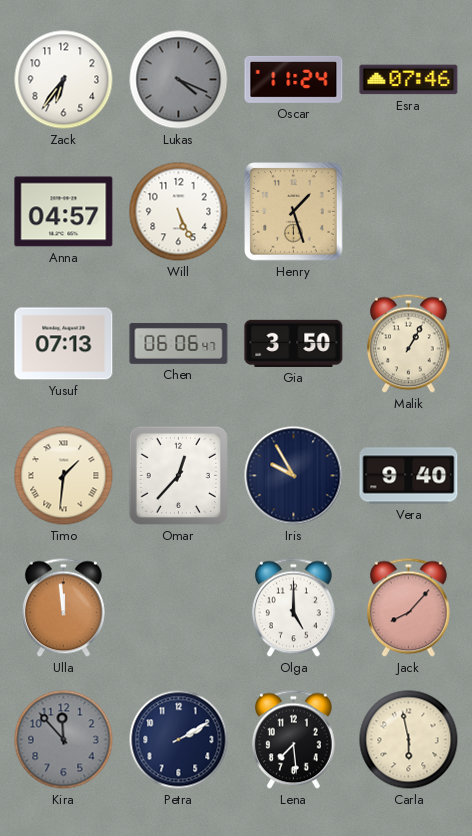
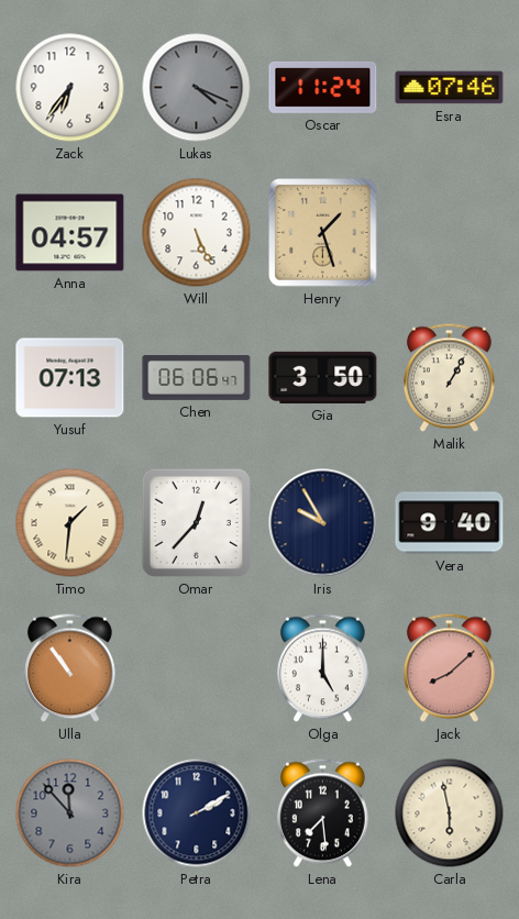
Ulla: 11:59 -> 10:54 (69, 668)
Jack: 8:07 -> 8:08 (449, 668)
